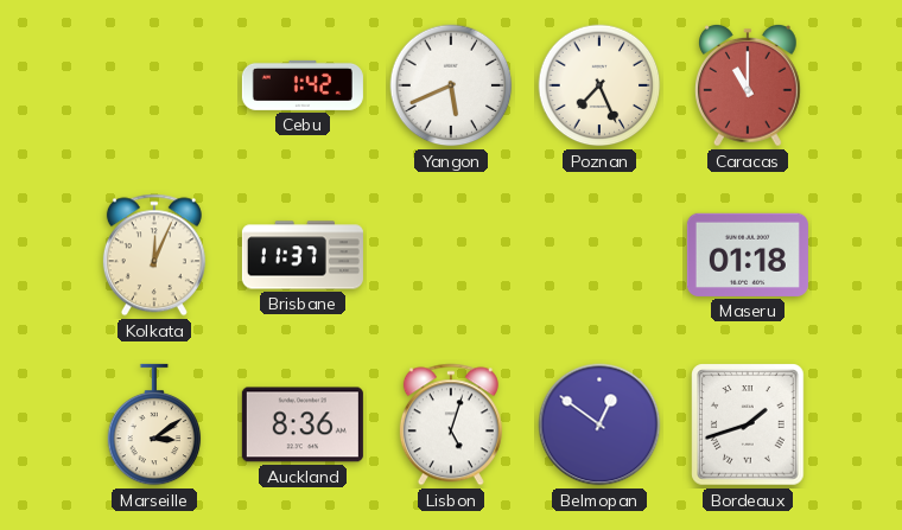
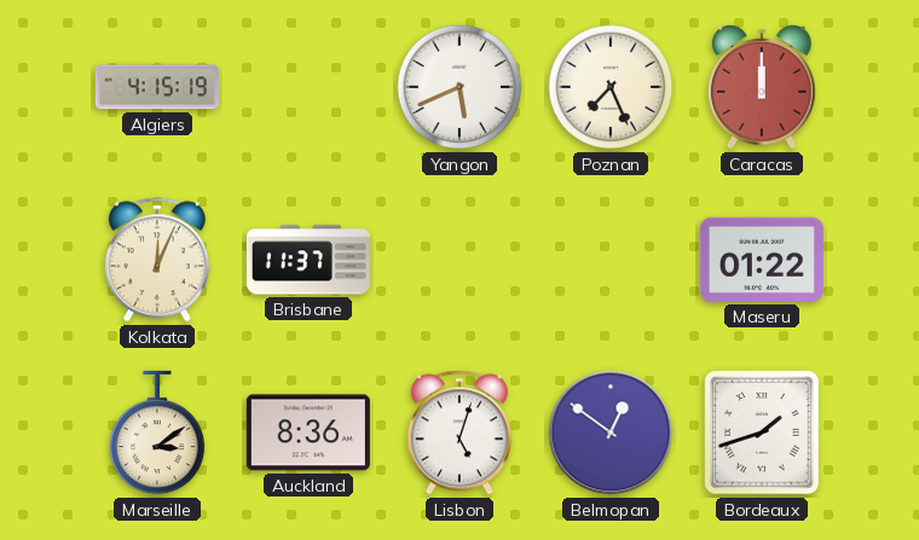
Algiers: none -> 4:15 (157, 87)
Cebu: 1:42 -> none (303, 85)
Caracas: 11:00 -> 12:00 (763, 87)
Maseru: 01:18 -> 01:22 (762, 260)
